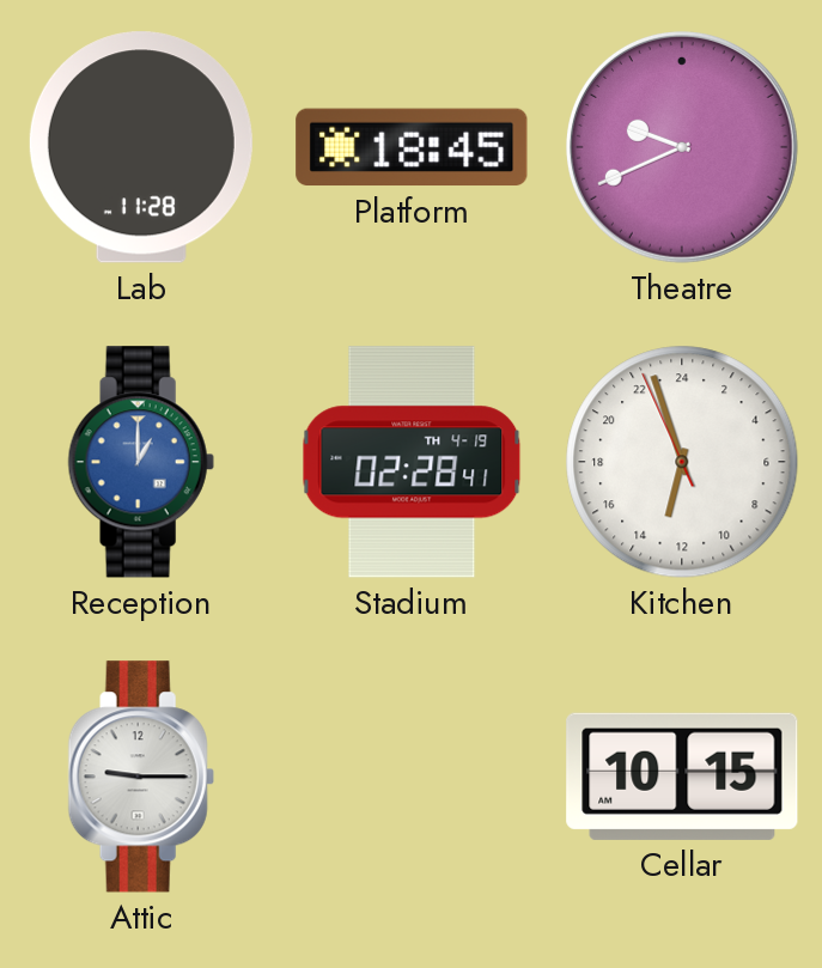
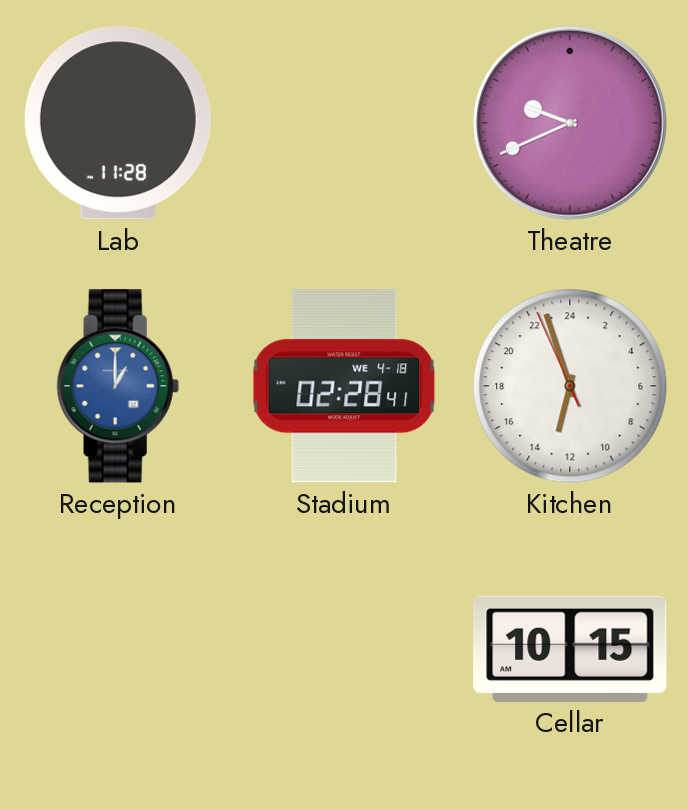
Platform: 18:45 -> none (412, 147)
Stadium date: TH 4-19 -> WE 4-18 (344, 386)
Attic: 9:15 -> none (141, 777)
